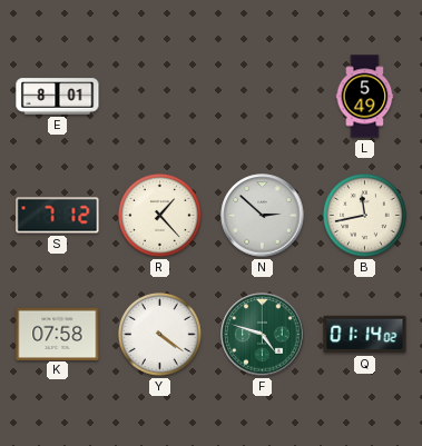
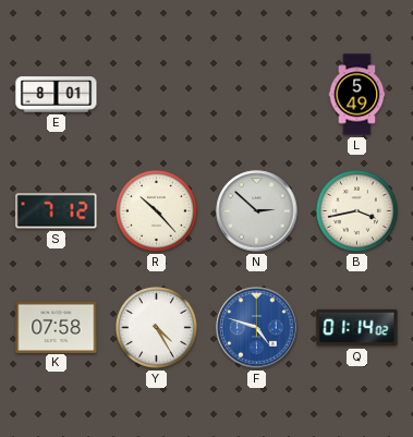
R: 1:23 -> 10:23 (157, 211)
B: 11:43 -> 3:43 (357, 211)
Y: 4:21 -> 4:25 (157, 328)
F dial: green -> blue (257, 328)
